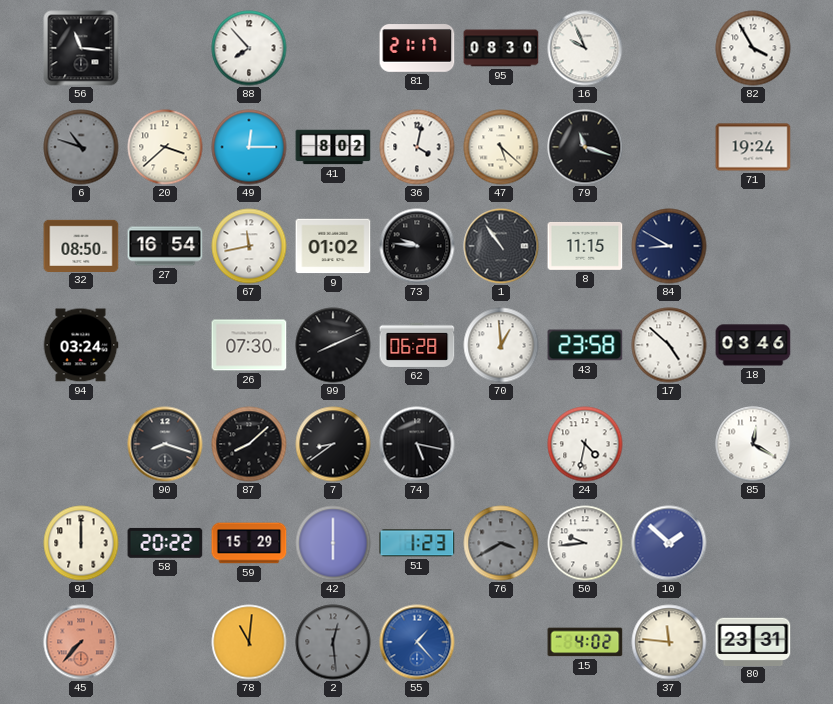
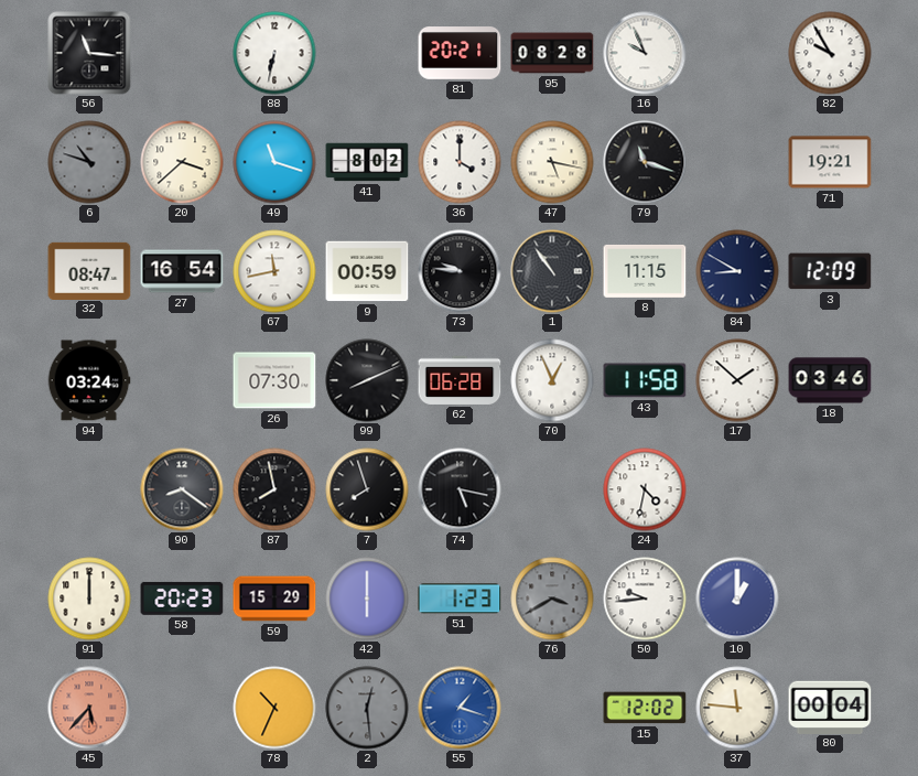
88: 7:53 -> 6:32 (274, 53)
81: 21:17 -> 20:21 (460, 53)
95: 08:30 -> 08:28 (552, 53)
82: 3:55 -> 9:55 (830, 53)
49: 12:15 -> 11:18 (274, 162)
36: 4:02 -> 4:00 (460, 162)
47: 5:22 -> 5:17 (552, 162)
71: 19:24 -> 19:21 (830, 162)
32: 08:50 -> 08:47 (89, 270)
9: 01:02 -> 00:59 (367, 271)
3: none -> 12:09 (830, 271)
70: 12:59 -> 12:56 (552, 380)
43: 23:58 -> 11:58 (645, 380)
17: 4:52 -> 1:52 (737, 380)
90: 8:18 -> 8:21 (182, 489)
87: 8:08 -> 7:58 (274, 489)
7: 8:39 -> 7:57 (367, 489)
85: 12:20 -> none (753, 444)
58: 20:22 -> 20:23 (182, 599)
10: 1:52 -> 1:00 (737, 599)
45: 7:37 -> 5:37 (89, 708)
78: 11:01 -> 10:34 (274, 708)
55: 1:23 -> 1:18 (460, 708)
15: 4:02 -> 12:02 (645, 708)
80: 23:31 -> 00:04 (830, 707)
